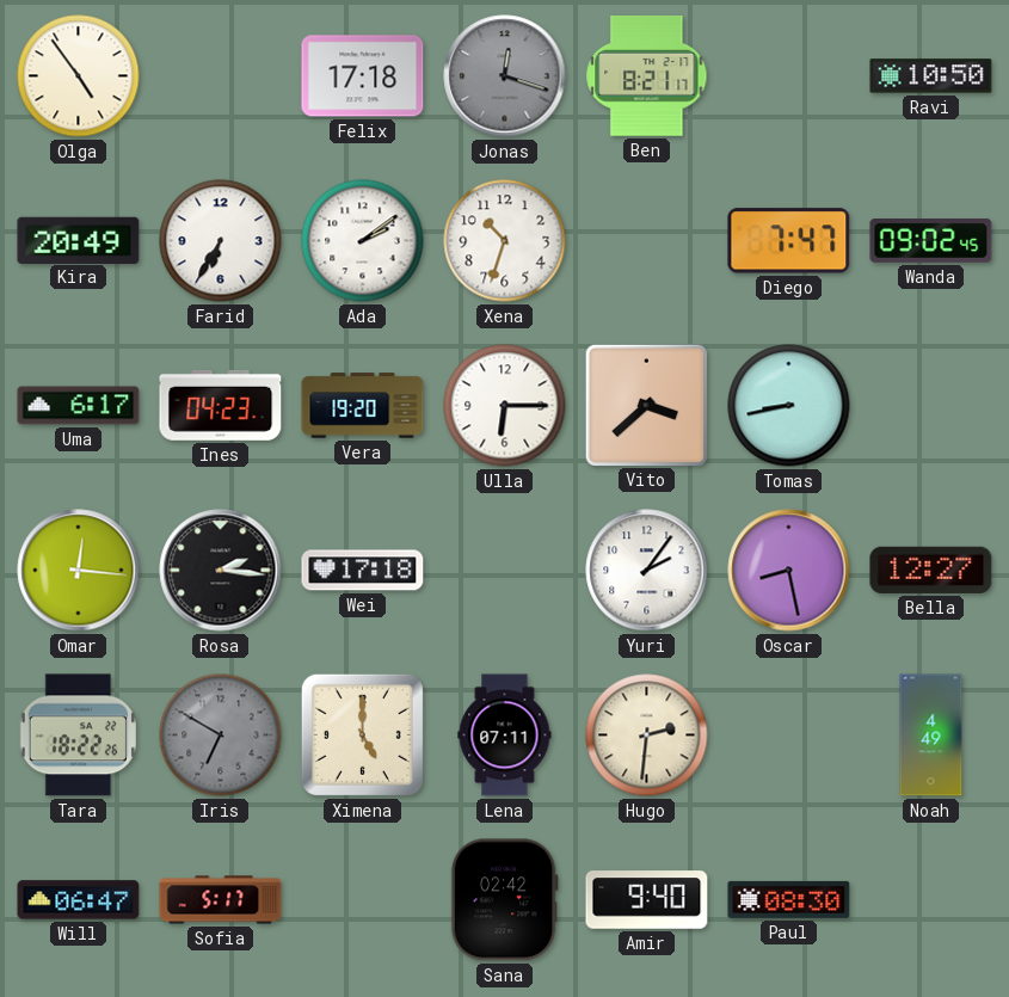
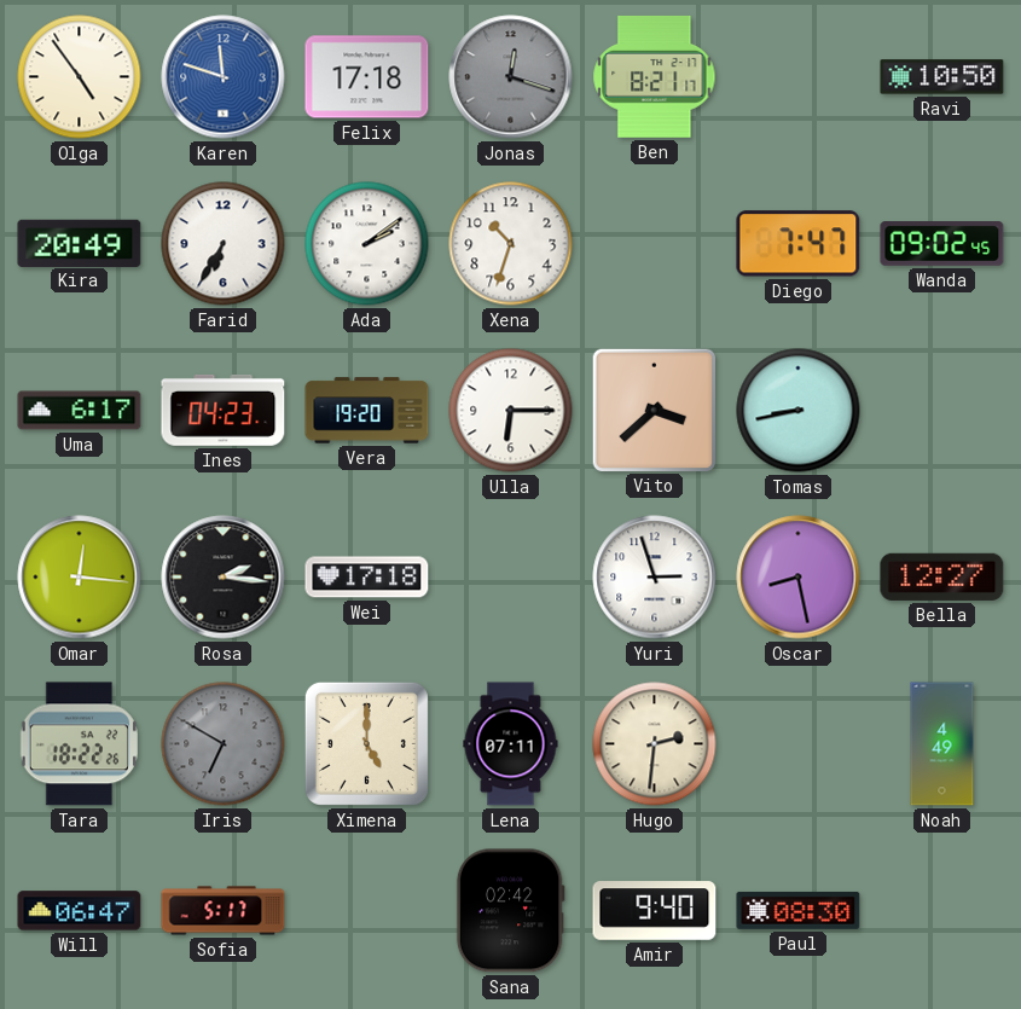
Karen: none -> 11:48 (224, 77)
Yuri: 2:06 -> 2:57 (655, 578)
